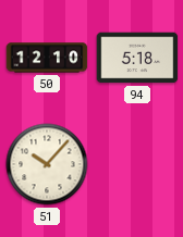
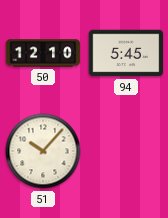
94: 5:18 -> 5:45 (126, 53)
